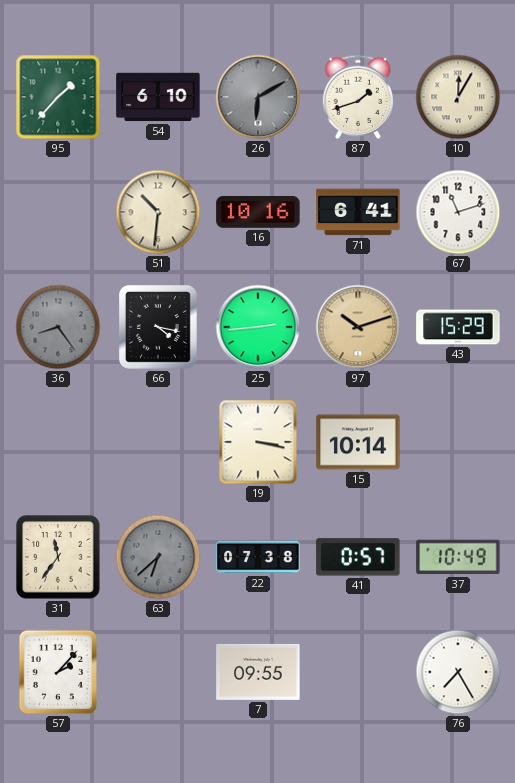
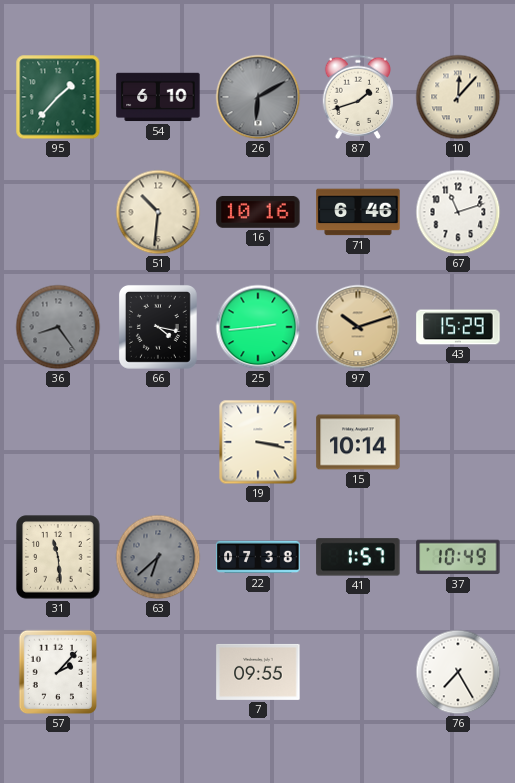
10: 12:05 -> 12:07 (458, 97)
71: 6:41 -> 6:46 (358, 212)
31: 11:36 -> 11:29 (58, 557)
41: 0:57 -> 1:57 (358, 557)
